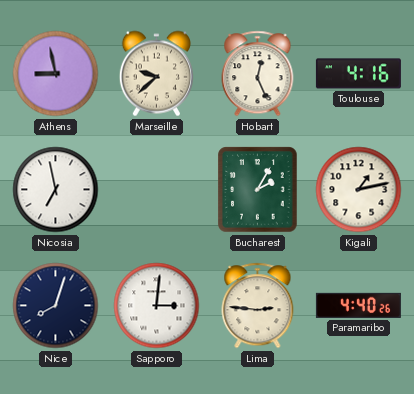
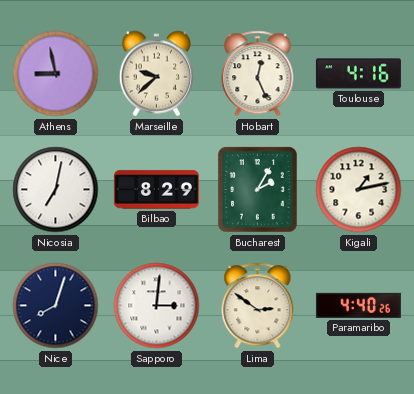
Nicosia: 6:58 -> 7:02 (56, 190)
Bilbao: none -> 8:29 (156, 190)
Lima: 2:46 -> 2:51 (258, 306)
